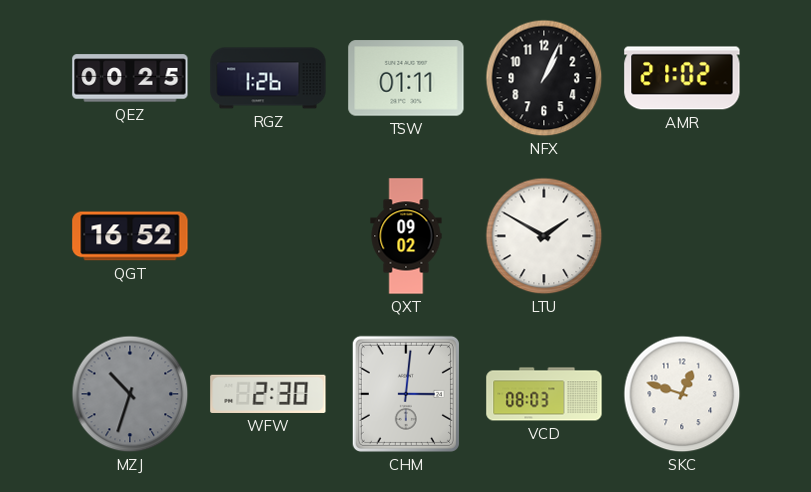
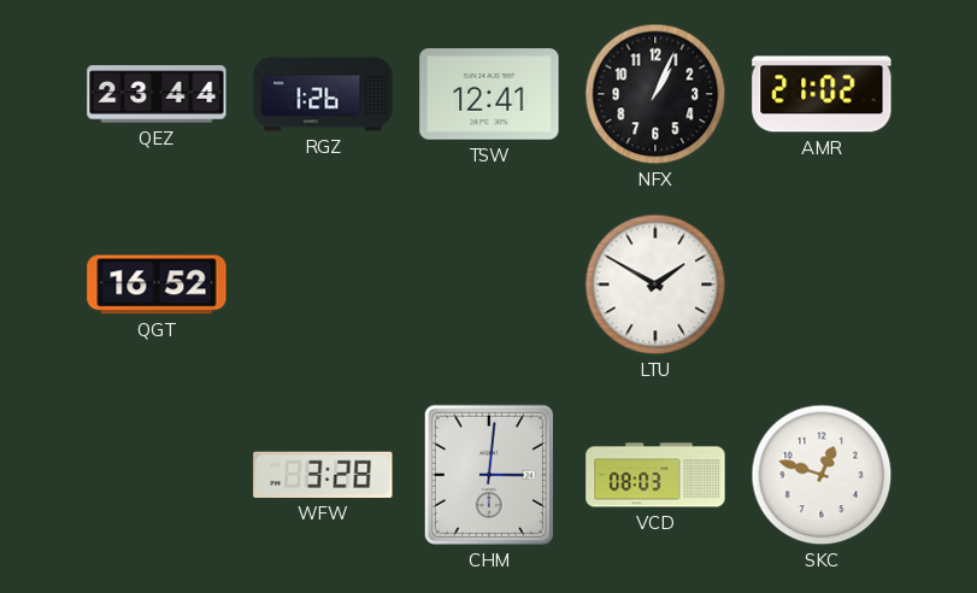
QEZ: 00:25 -> 23:44 (157, 94)
TSW: 01:11 -> 12:41 (489, 94)
QXT: 09:02 -> none (406, 236)
MZJ: 10:33 -> none (130, 394)
WFW: 2:30 -> 3:28 (323, 475)
